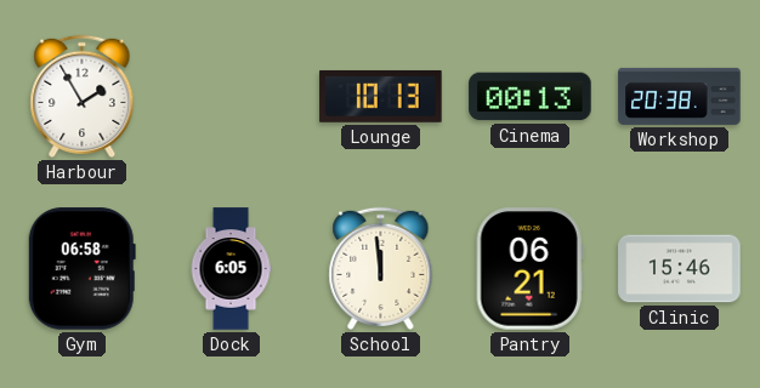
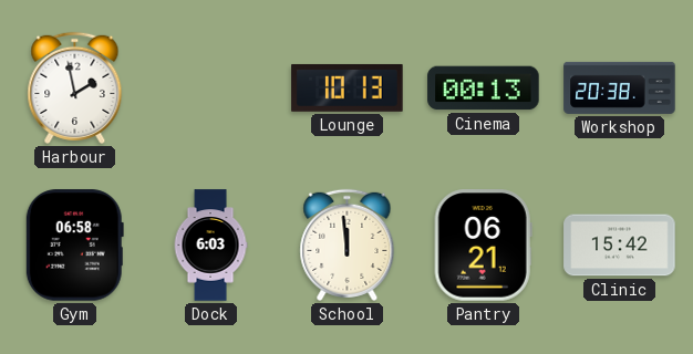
Harbour: 1:55 -> 1:58 (75, 87)
Dock: 6:05 -> 6:03 (210, 246)
Clinic: 15:46 -> 15:42 (620, 246)
